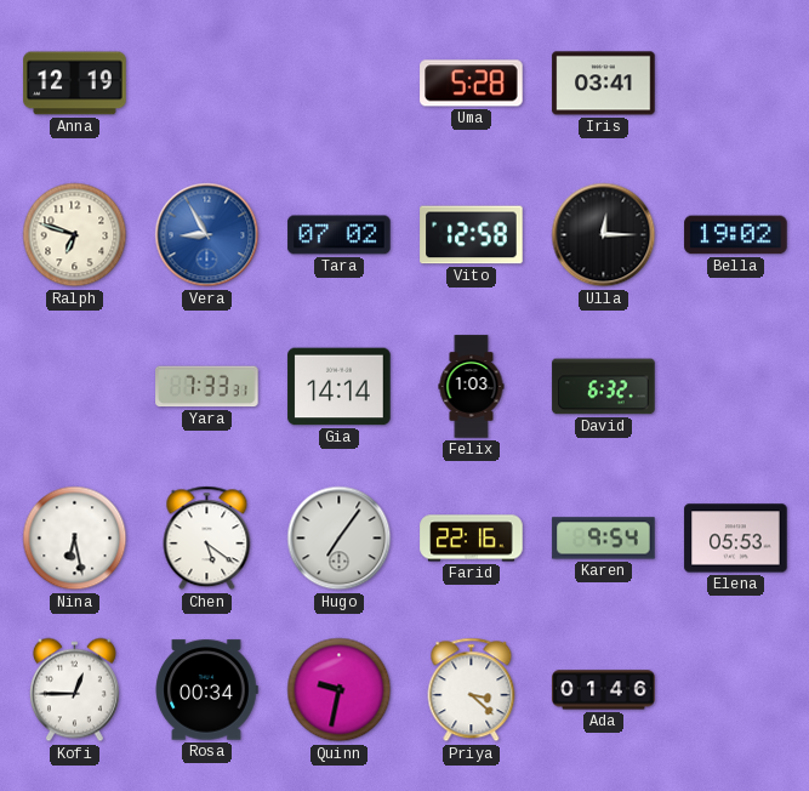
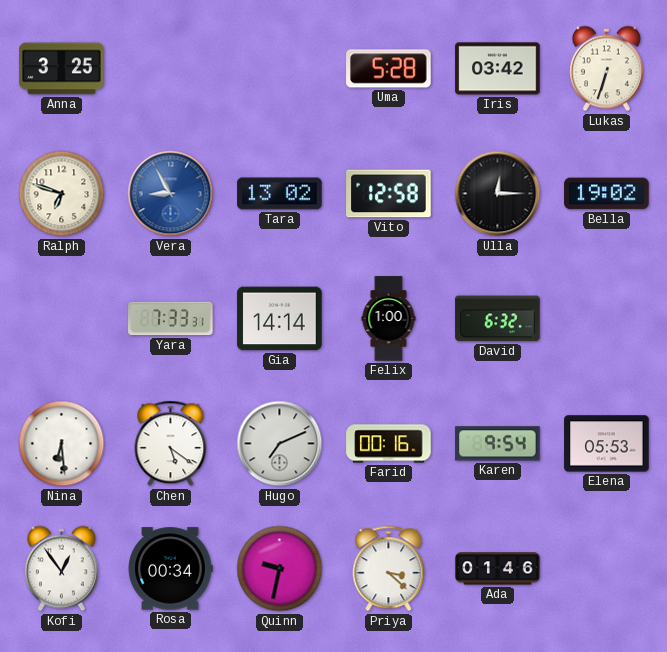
Anna: 12:19 -> 3:25 (62, 69)
Iris: 03:41 -> 03:42 (498, 69)
Lukas: none -> 6:33 (606, 69)
Tara: 07:02 -> 13:02 (280, 194)
Felix: 1:03 -> 1:00 (389, 319)
Nina: 6:28 -> 6:29 (62, 444)
Hugo: 7:06 -> 7:11 (280, 444)
Farid: 22:16 -> 00:16 (389, 444)
Kofi: 12:45 -> 12:54 (61, 569)
